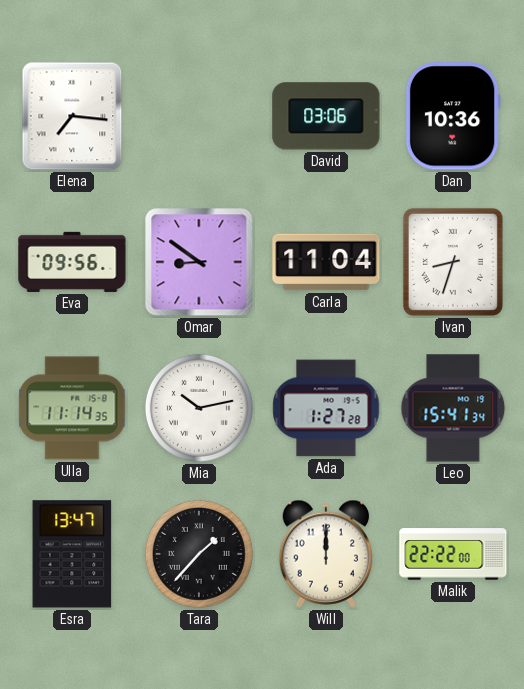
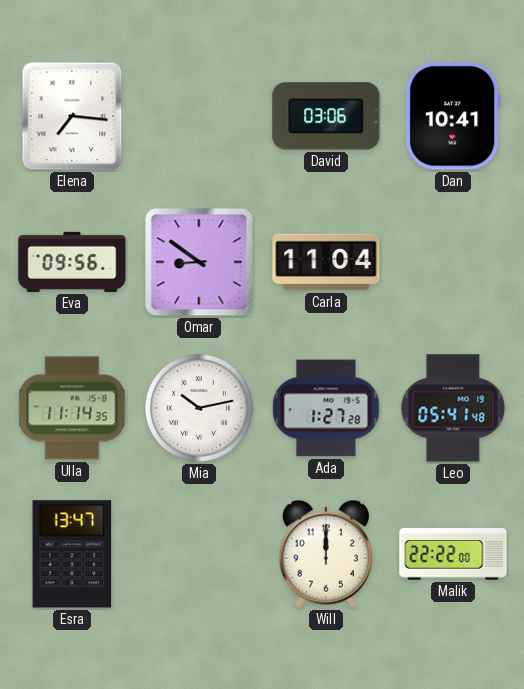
Dan: 10:36 -> 10:41 (453, 116)
Ivan: 8:33 -> none (453, 262)
Leo: 15:41 -> 05:41 (453, 408)
Tara: 1:37 -> none (199, 554)
